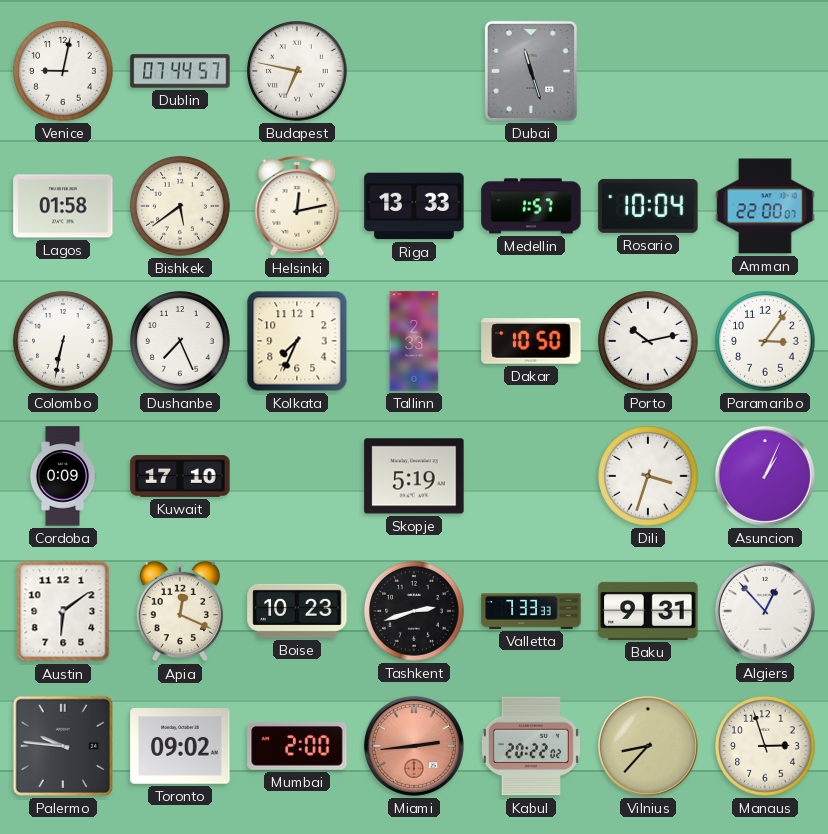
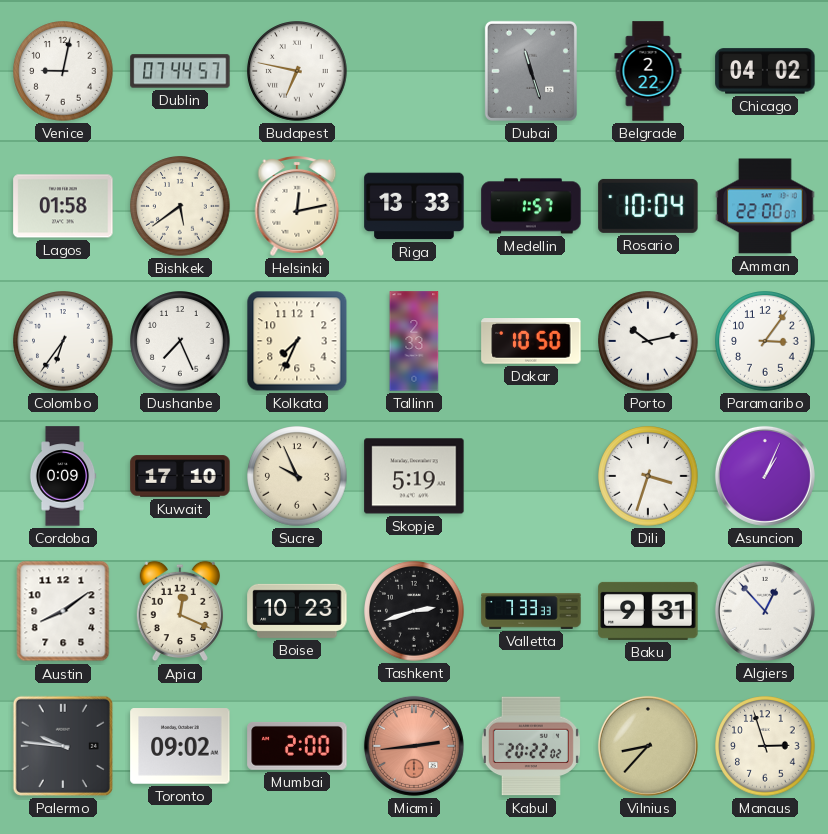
Belgrade: none -> 2:22 (648, 71)
Chicago: none -> 04:02 (765, 71)
Colombo: 6:32 -> 6:36 (63, 341)
Sucre: none -> 9:56 (297, 476)
Austin: 6:09 -> 8:09 (63, 611)
